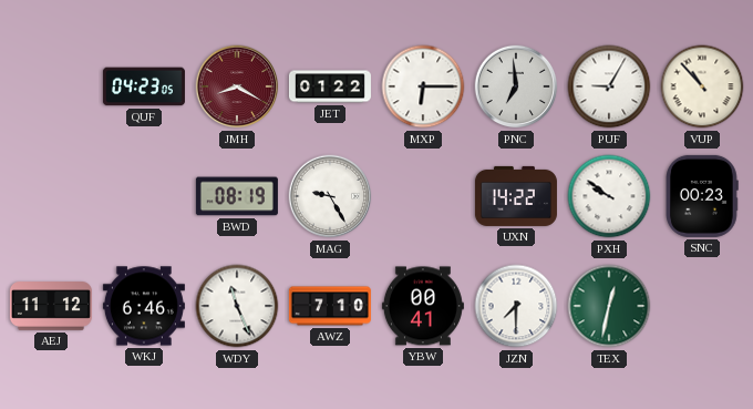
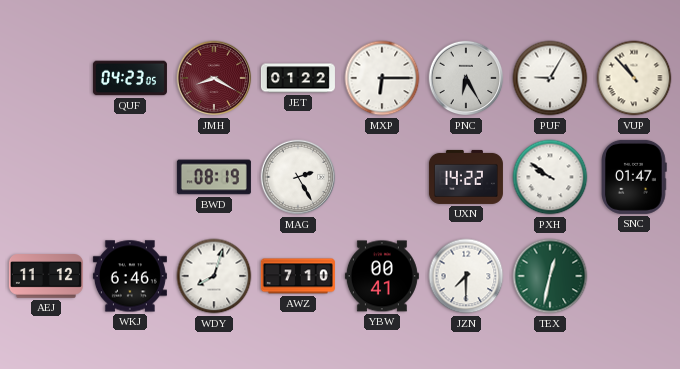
PNC: 6:59 -> 6:25 (466, 78)
MAG: 9:25 -> 2:25 (298, 177)
SNC: 00:23 -> 01:47 (635, 177)
WDY: 11:26 -> 8:03 (214, 276)
